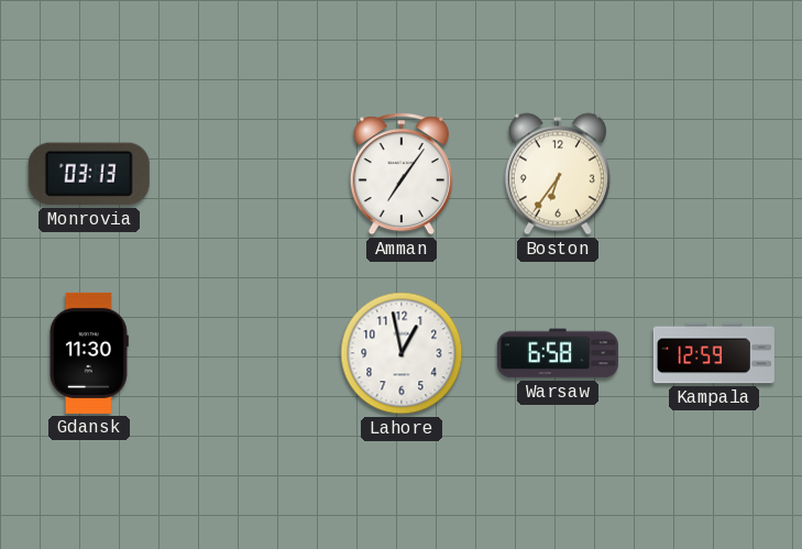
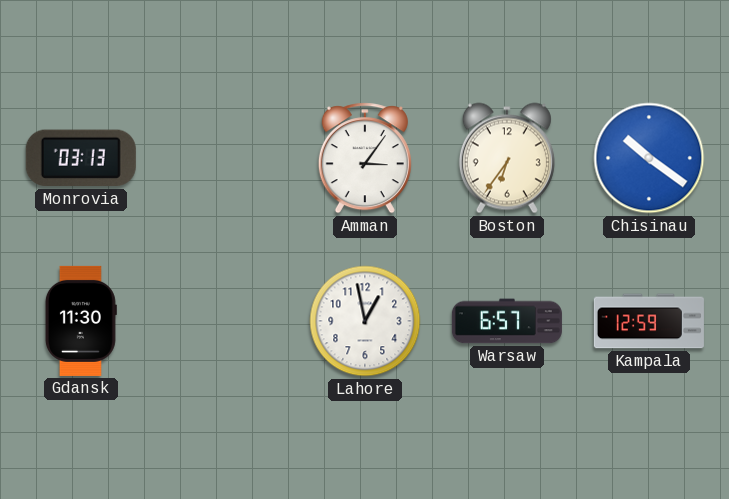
Amman: 7:06 -> 3:06 (365, 158)
Chisinau: none -> 10:21 (649, 158)
Warsaw: 6:58 -> 6:57 (507, 321)
